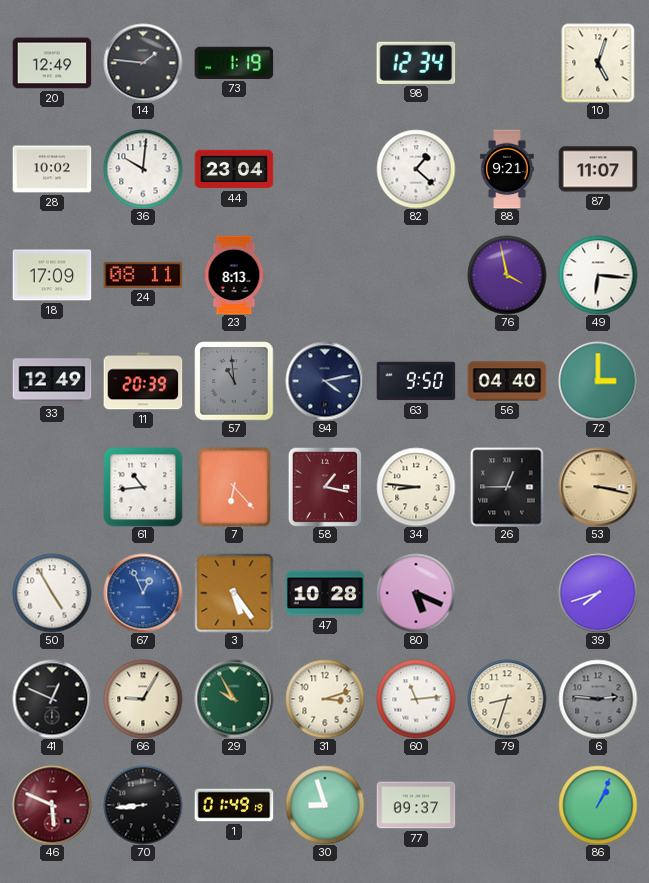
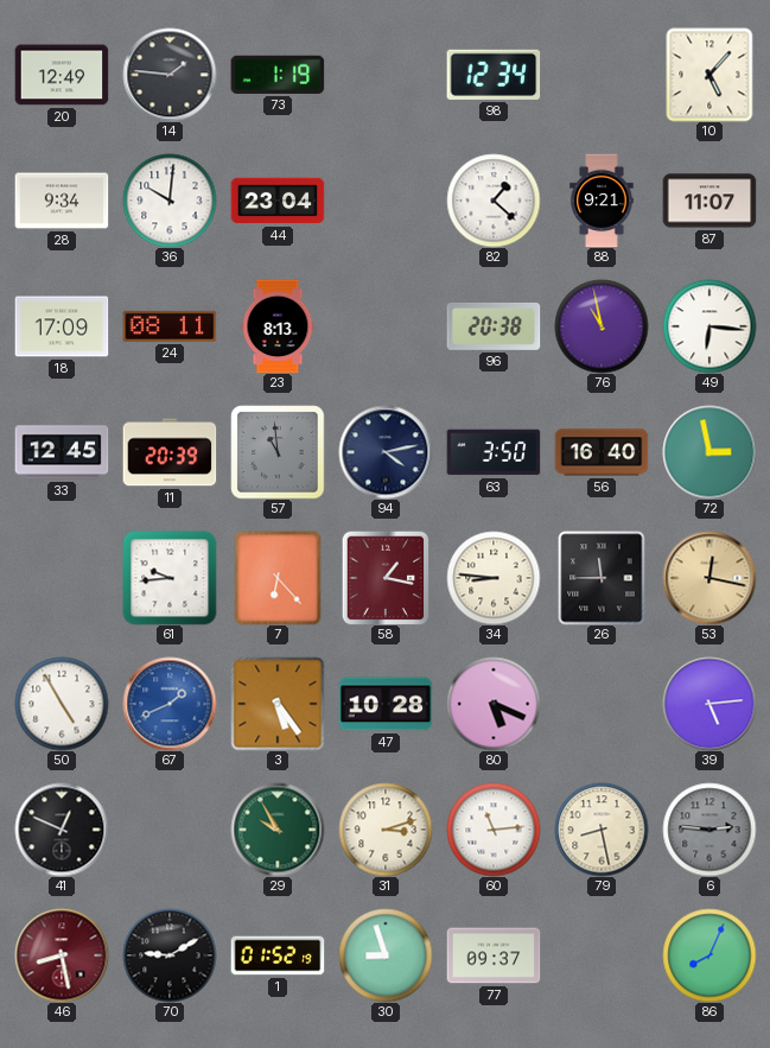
10: 5:03 -> 5:07 (709, 75)
28: 10:02 -> 9:34 (62, 201)
96: none -> 20:38 (494, 326)
76: 3:58 -> 10:58 (602, 326)
33: 12:49 -> 12:45 (62, 452)
63: 9:50 -> 3:50 (494, 452)
56: 04:40 -> 16:40 (602, 452)
72: 3:00 -> 2:58 (709, 452)
61: 10:44 -> 9:44 (170, 578)
26: 12:45 -> 11:45 (602, 578)
53: 3:17 -> 12:17 (709, 578)
67: 12:56 -> 1:41 (170, 704)
39: 7:42 -> 5:14 (709, 704)
66: 9:05 -> none (143, 699)
79: 8:33 -> 8:28 (602, 830)
46: 5:49 -> 8:28 (62, 955)
70: 8:44 -> 9:10 (170, 955)
1: 01:49 -> 01:52 (278, 955)
86: 1:04 -> 8:04 (709, 955)
